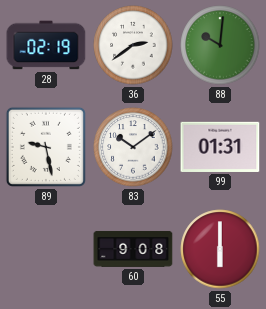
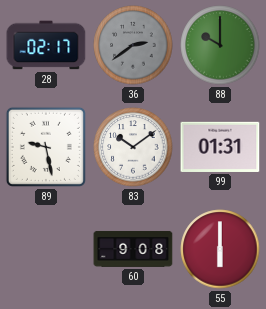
28: 02:19 -> 02:17 (46, 45)
36 dial: white -> grey (133, 45)
88: 10:01 -> 10:00 (220, 45)
